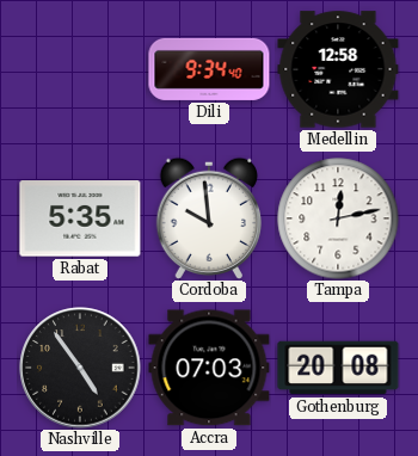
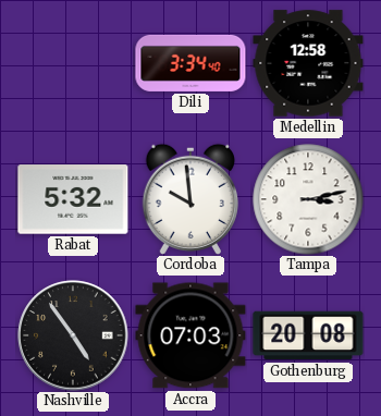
Dili: 9:34 -> 3:34 (190, 63)
Rabat: 5:35 -> 5:32 (73, 199)
Tampa: 12:13 -> 3:13 (308, 199)
